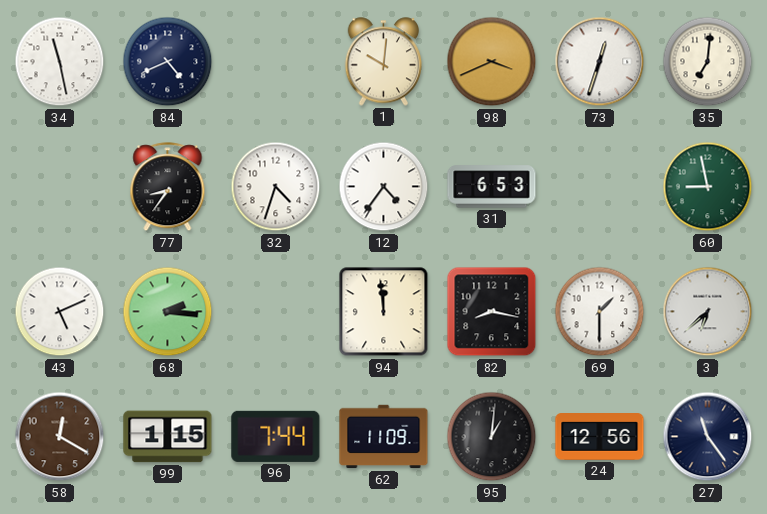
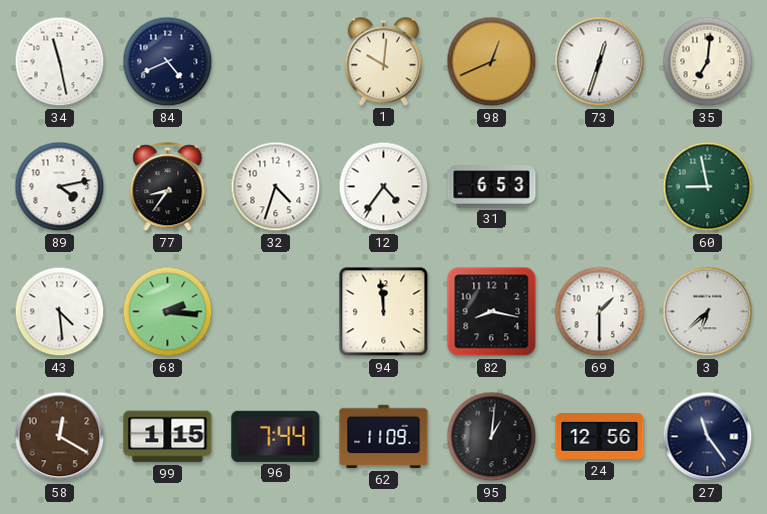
98: 3:41 -> 12:41 (492, 62)
89: none -> 4:13 (60, 187)
43: 5:11 -> 4:29 (60, 312)
